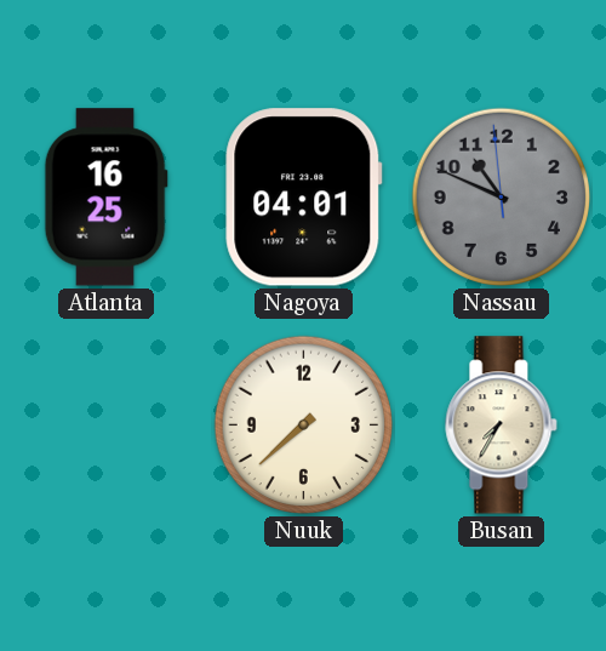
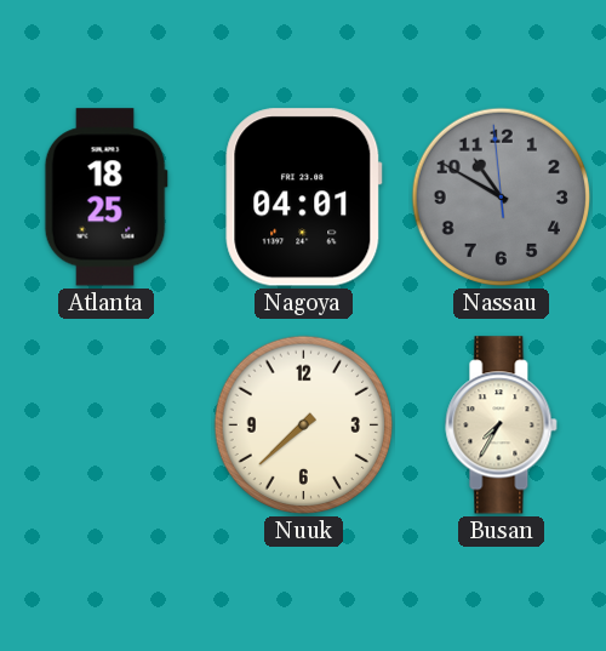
Atlanta: 16:25 -> 18:25 (105, 198)
Nassau: 10:48 -> 10:49 (502, 198)
